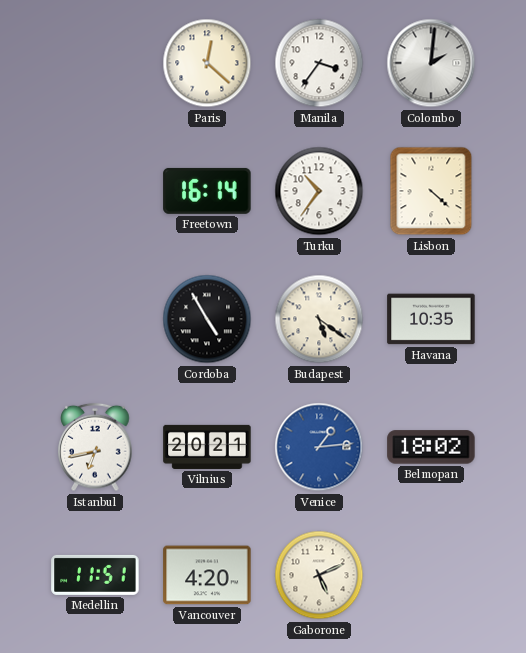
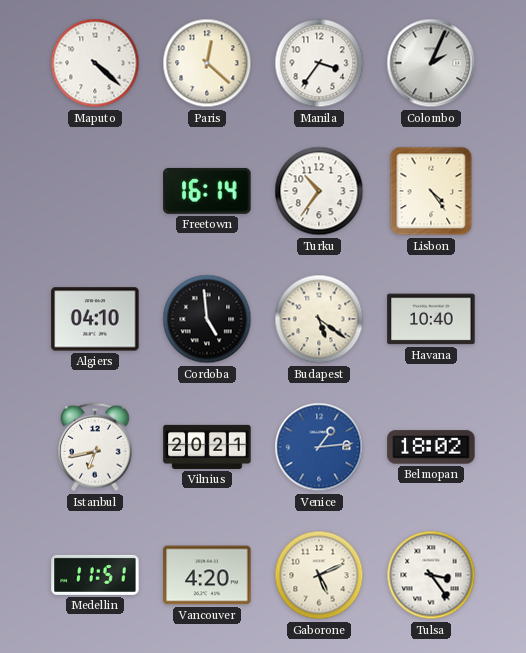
Maputo: none -> 4:22 (95, 63)
Colombo: 2:01 -> 2:04 (431, 63)
Lisbon: 4:22 -> 4:24 (431, 191)
Algiers: none -> 04:10 (95, 319)
Cordoba: 4:55 -> 4:59 (207, 319)
Havana: 10:35 -> 10:40 (431, 319)
Tulsa: none -> 3:24 (431, 575)
